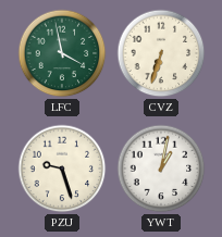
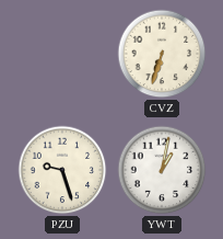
LFC: 3:58 -> none (62, 53)
